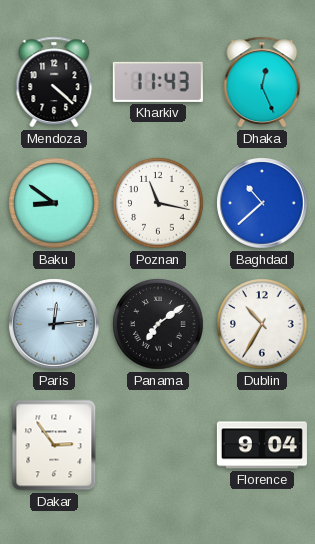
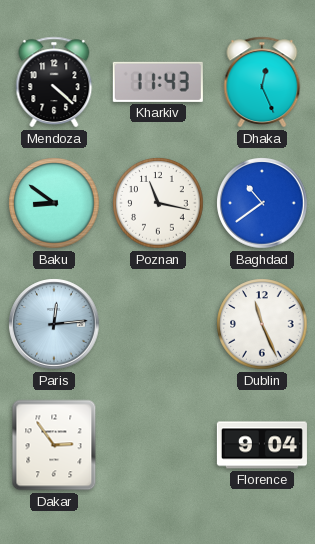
Baghdad: 10:38 -> 10:39 (262, 203)
Panama: 7:09 -> none (158, 324)
Dublin: 10:35 -> 11:26 (262, 324)
